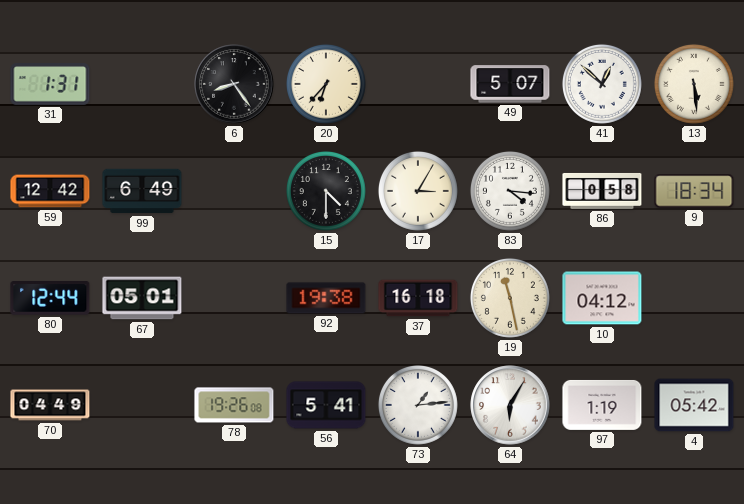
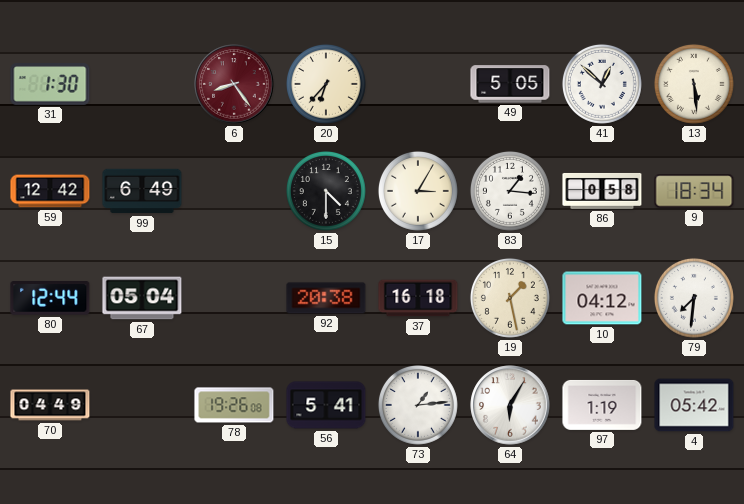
31: 1:31 -> 1:30 (50, 84)
6 dial: black -> burgundy (234, 84)
49: 5:07 -> 5:05 (510, 84)
83: 4:16 -> 1:16 (510, 191)
67: 05:01 -> 05:04 (142, 298)
92: 19:38 -> 20:38 (326, 298)
19: 11:28 -> 1:28 (510, 298)
79: none -> 7:31 (694, 298)
